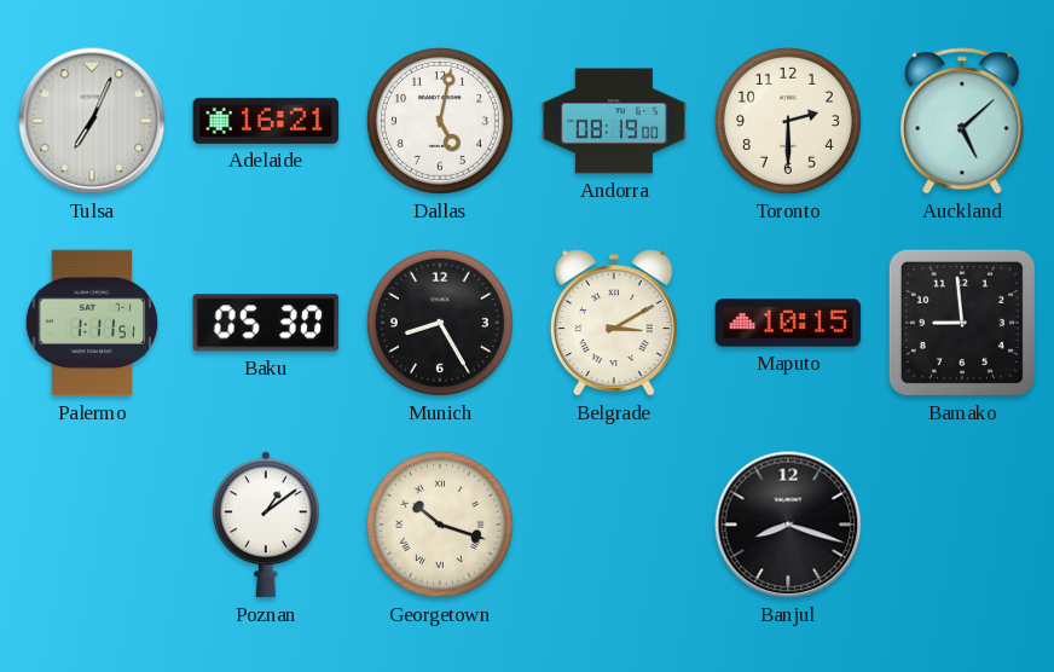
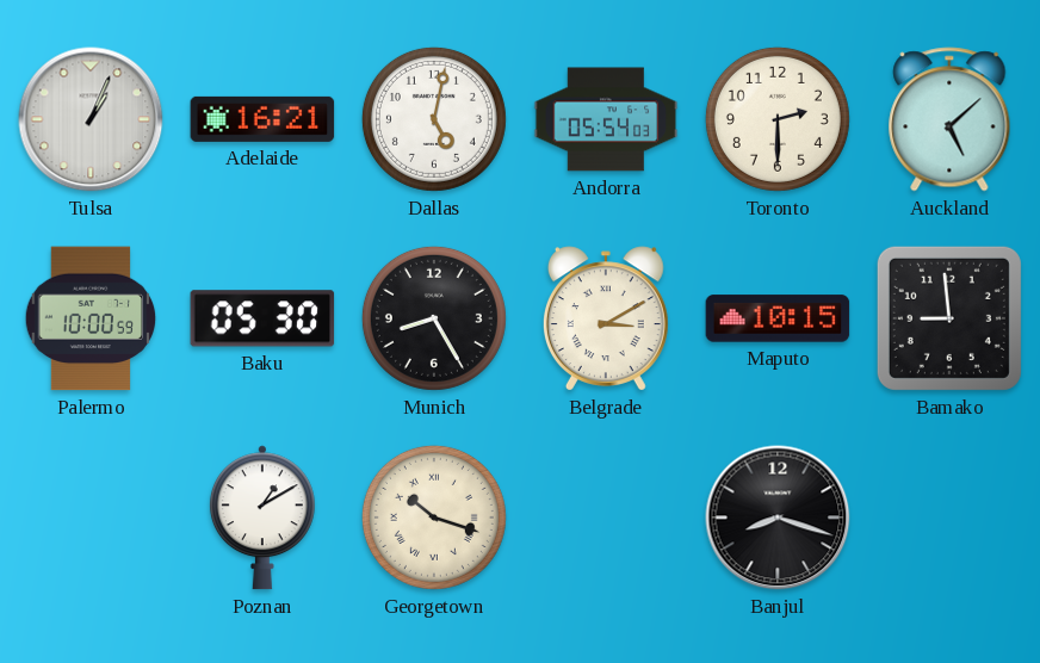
Tulsa: 7:04 -> 1:04 (91, 119)
Andorra: 08:19 -> 05:54 (606, 119)
Palermo: 1:11 -> 10:00 (91, 318)
Poznan: 1:09 -> 1:10 (262, 518)
